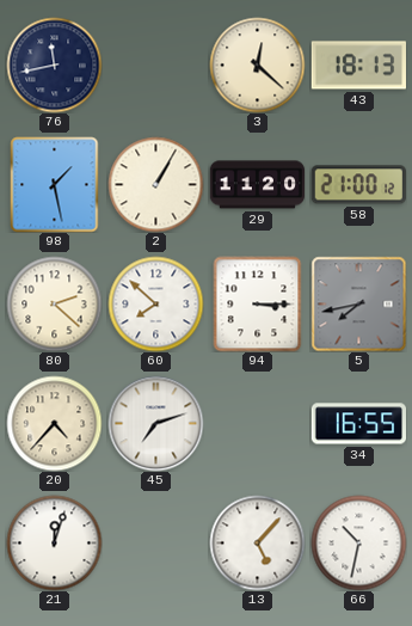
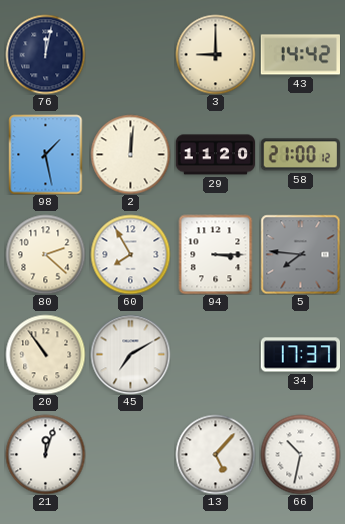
76: 11:43 -> 12:02 (45, 54)
3: 12:22 -> 9:00 (215, 54)
43: 18:13 -> 14:42 (300, 55)
2: 1:05 -> 12:01 (130, 154)
60: 7:52 -> 7:55 (130, 254)
5: 7:43 -> 7:46 (300, 254)
20: 4:37 -> 10:54 (45, 354)
45: 7:12 -> 7:10 (130, 354)
34: 16:55 -> 17:37 (300, 355)
